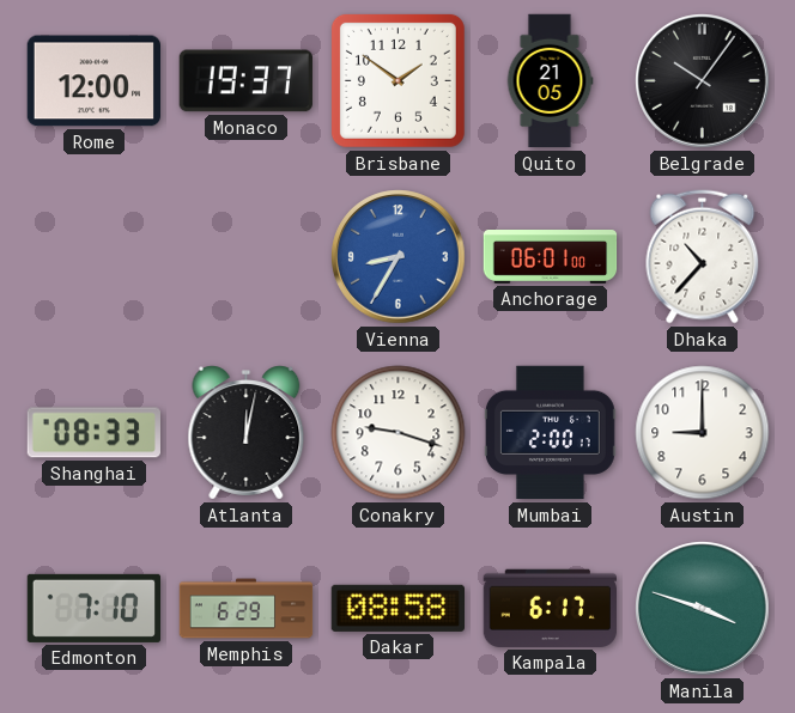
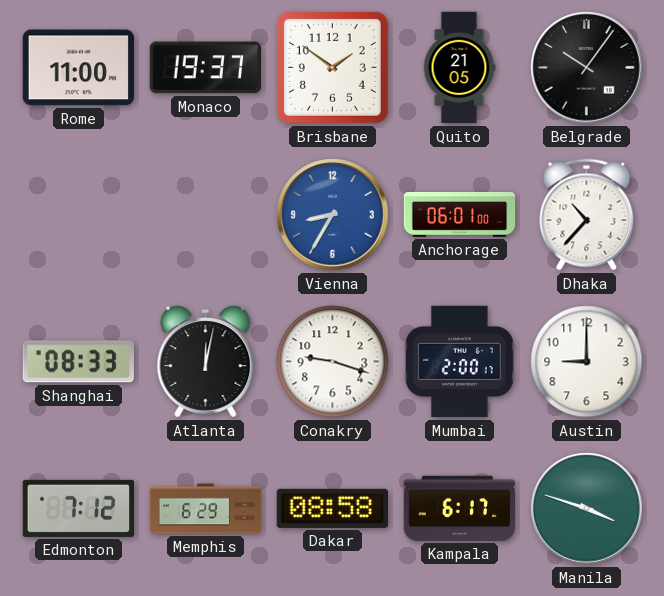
Rome: 12:00 -> 11:00 (78, 68)
Edmonton: 7:10 -> 7:12 (79, 508)
